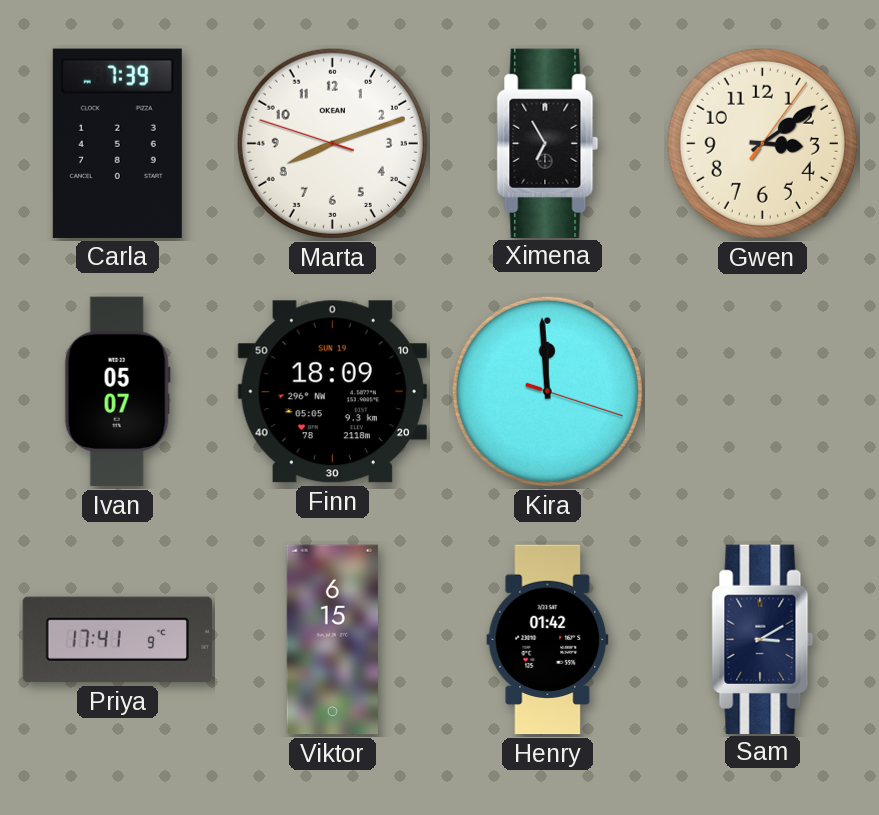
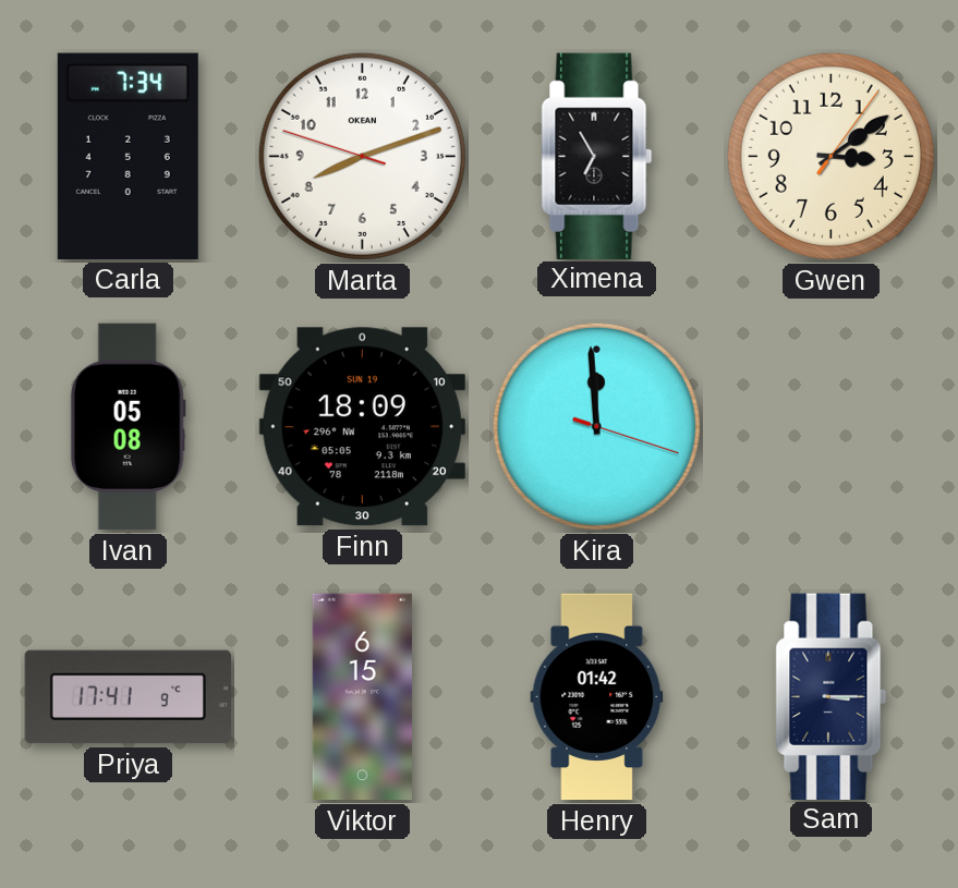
Carla: 7:39 -> 7:34 (128, 156)
Ivan: 05:07 -> 05:08 (128, 427)
Sam: 3:10 -> 3:15 (832, 696)
